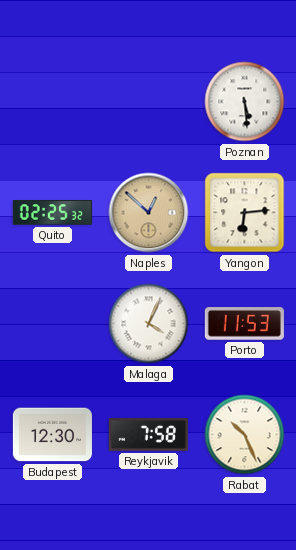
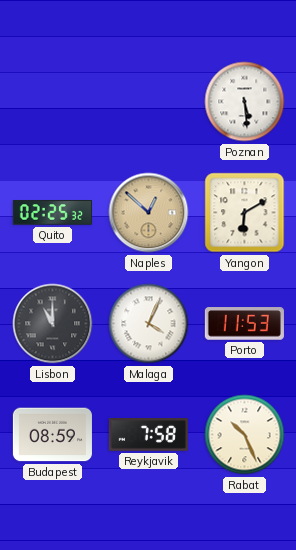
Yangon: 6:14 -> 6:10 (245, 213)
Lisbon: none -> 11:00 (53, 324)
Budapest: 12:30 -> 08:59 (52, 435)
